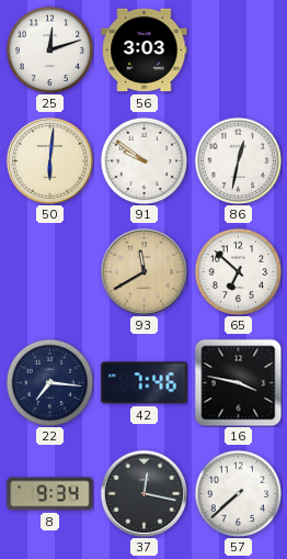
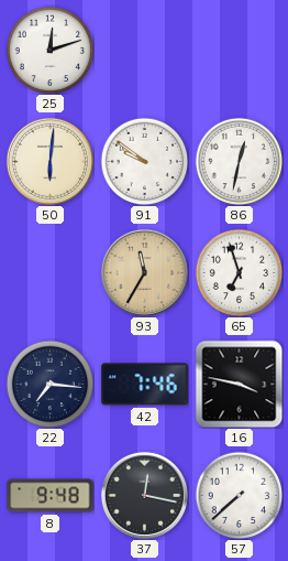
56: 3:03 -> none (145, 51)
93: 11:40 -> 11:35 (144, 272)
65: 6:52 -> 6:57 (239, 272)
8: 9:34 -> 9:48 (51, 496)
